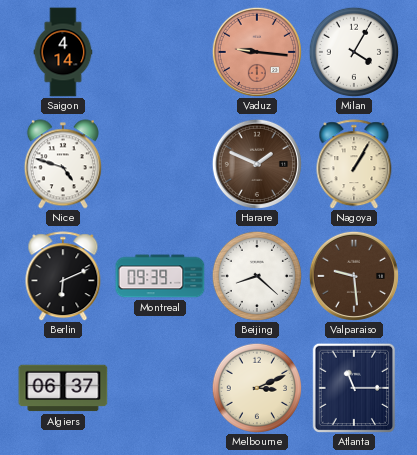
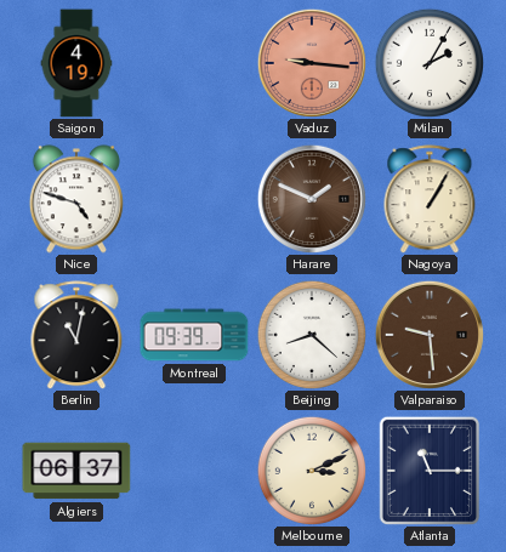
Saigon: 4:14 -> 4:19 (76, 63)
Milan: 4:05 -> 2:05 (428, 62)
Berlin: 6:11 -> 11:02 (76, 335)
